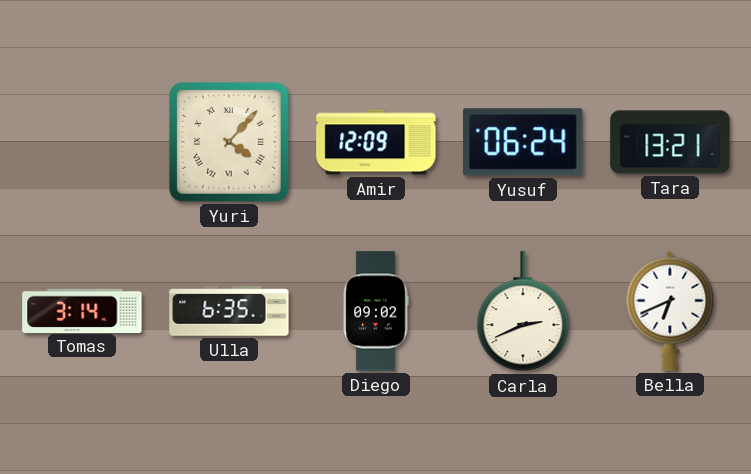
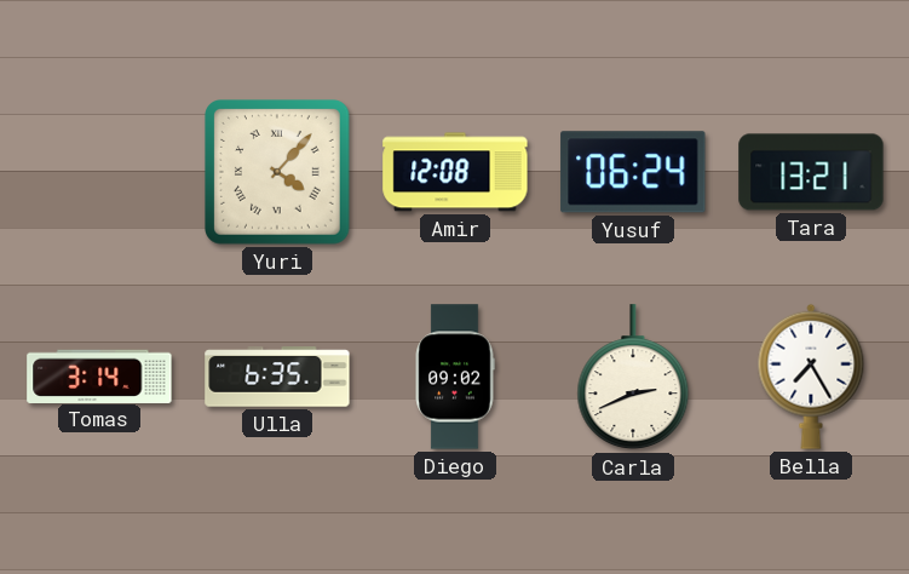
Amir: 12:09 -> 12:08 (455, 172)
Bella: 6:41 -> 7:25 (811, 377)
